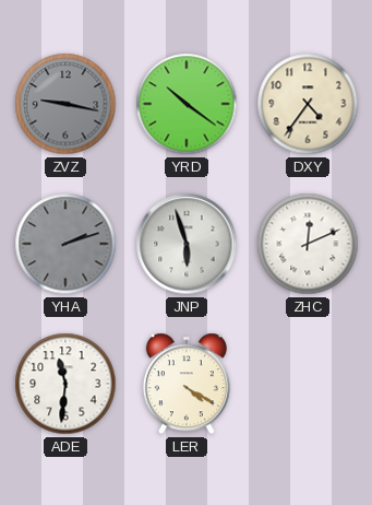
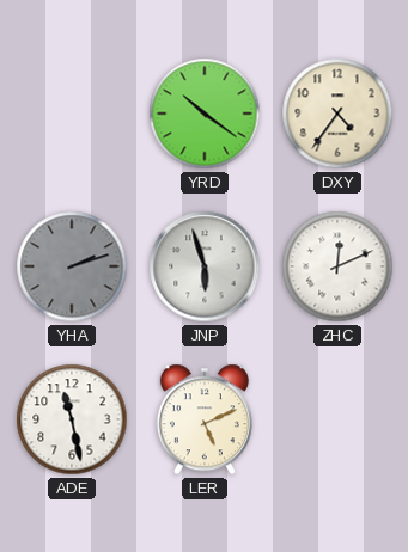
ZVZ: 9:17 -> none (65, 104)
ADE: 11:31 -> 11:28 (72, 419)
LER: 4:20 -> 5:11 (205, 419)
